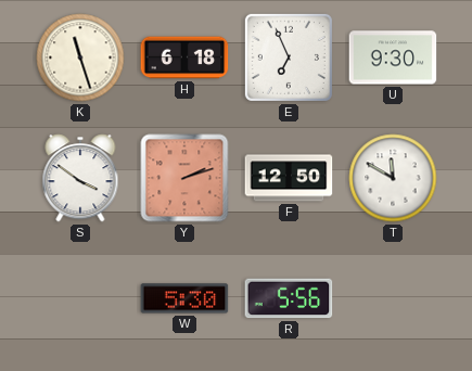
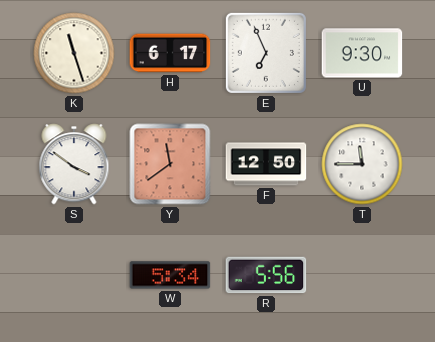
H: 6:18 -> 6:17 (170, 53)
Y: 2:12 -> 11:39 (170, 164)
T: 11:50 -> 11:45 (362, 164)
W: 5:30 -> 5:34 (170, 275)
